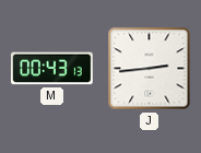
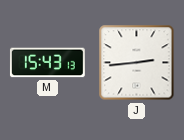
M: 00:43 -> 15:43 (47, 63)
